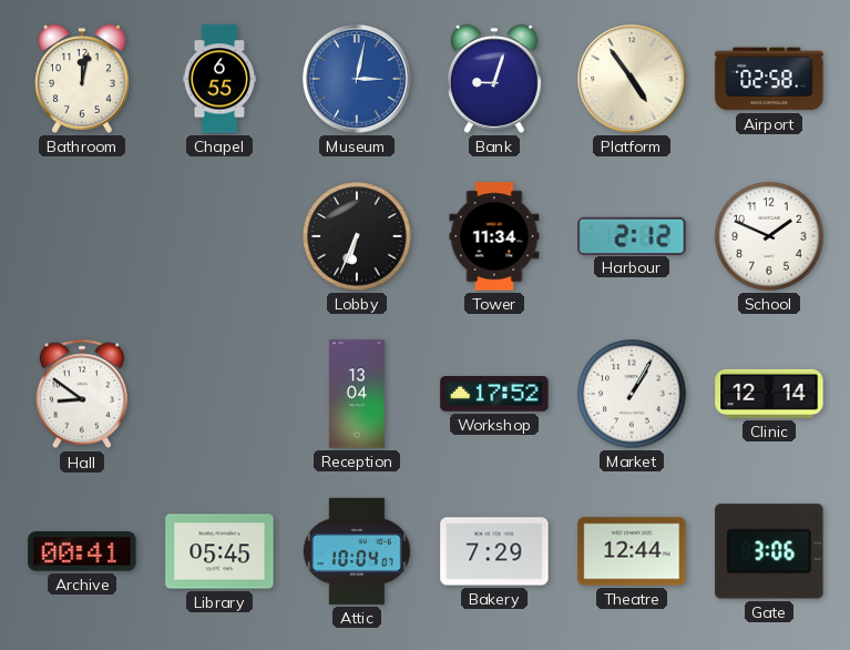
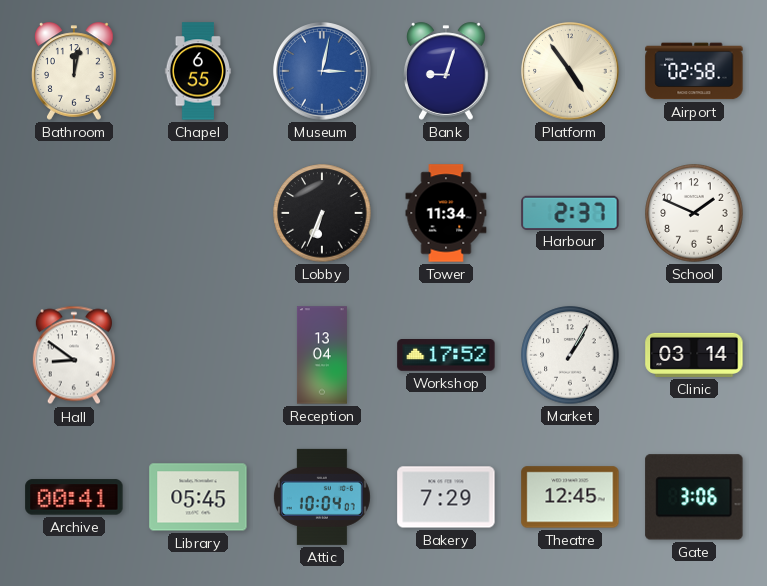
Harbour: 2:12 -> 2:37 (570, 212)
Clinic: 12:14 -> 03:14 (694, 355)
Theatre: 12:44 -> 12:45 (570, 497)
